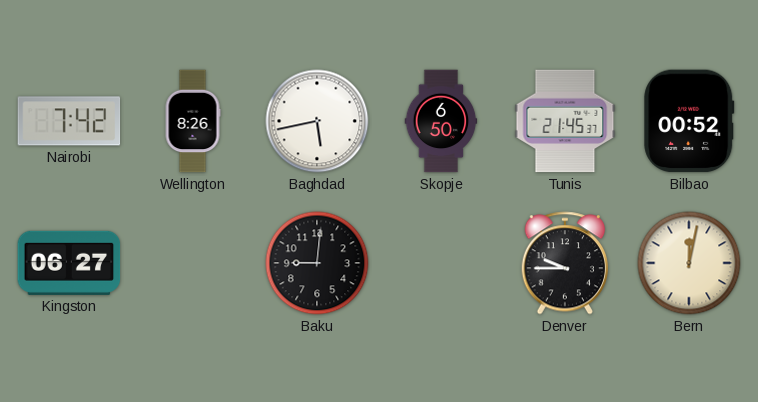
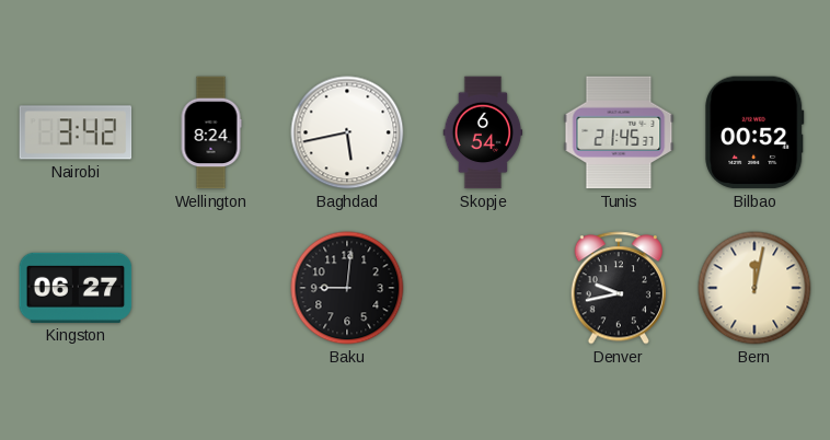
Nairobi: 7:42 -> 3:42 (76, 132)
Wellington: 8:26 -> 8:24 (211, 132)
Skopje: 6:50 -> 6:54 (483, 132)
Denver: 9:45 -> 9:43 (619, 288)
